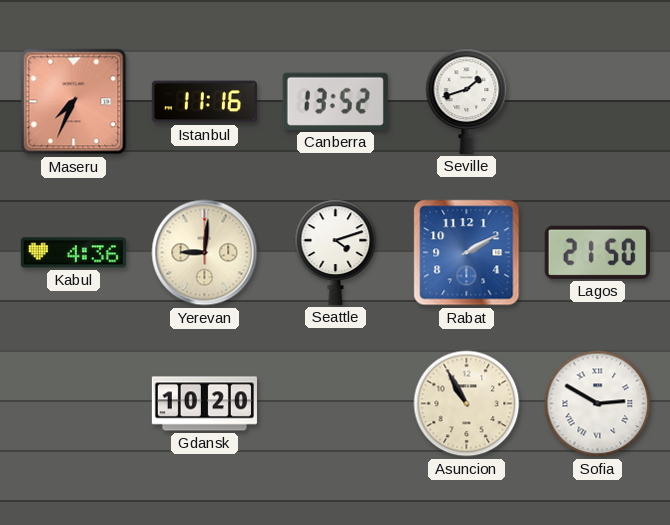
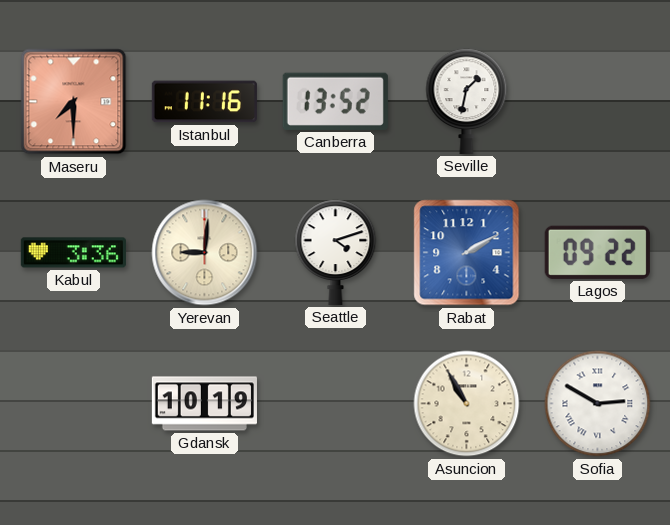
Maseru: 7:34 -> 7:30 (74, 102)
Seville: 1:42 -> 1:32 (467, 101)
Kabul: 4:36 -> 3:36 (73, 253)
Lagos: 21:50 -> 09:22 (597, 252)
Gdansk: 10:20 -> 10:19 (204, 404)
